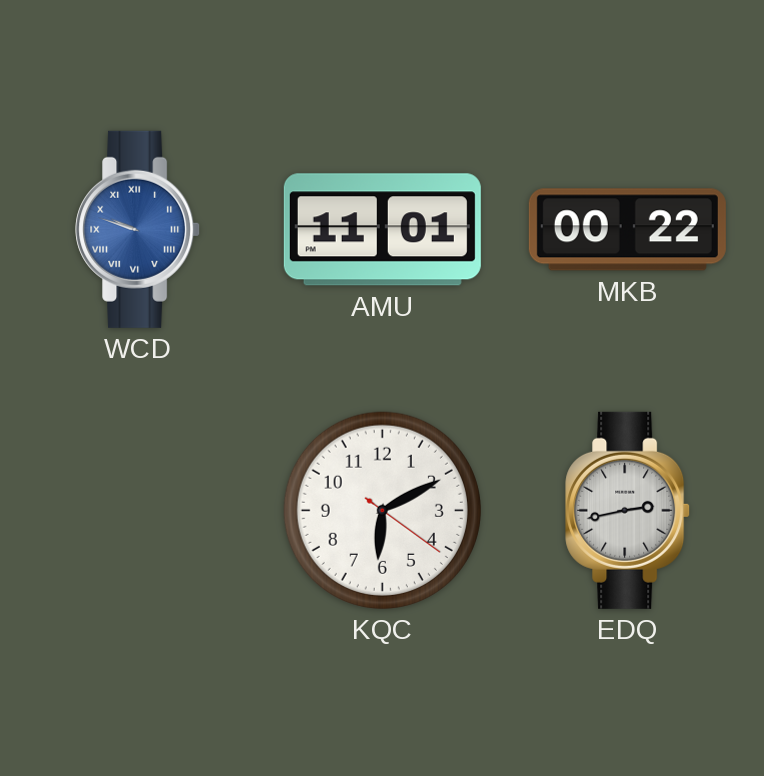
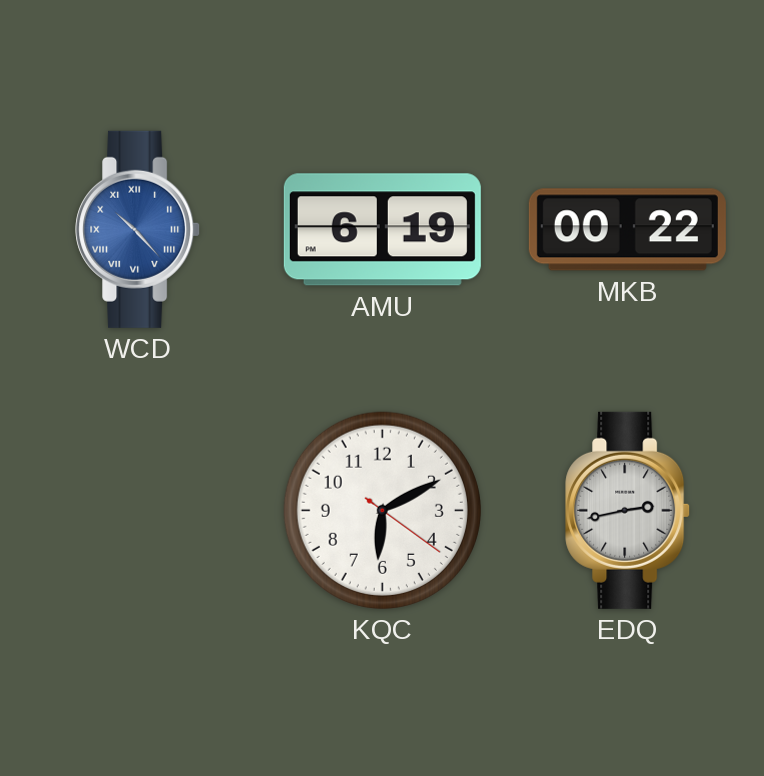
WCD: 9:48 -> 10:23 (138, 229)
AMU: 11:01 -> 6:19 (382, 230)
